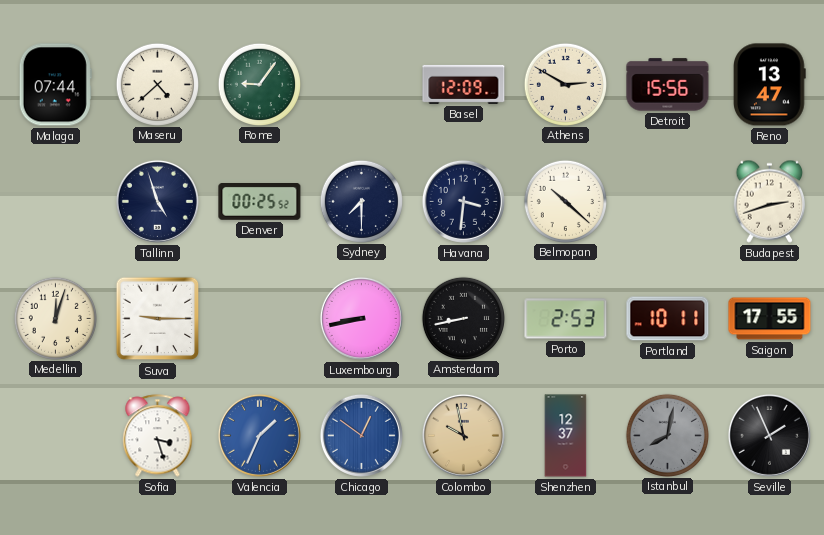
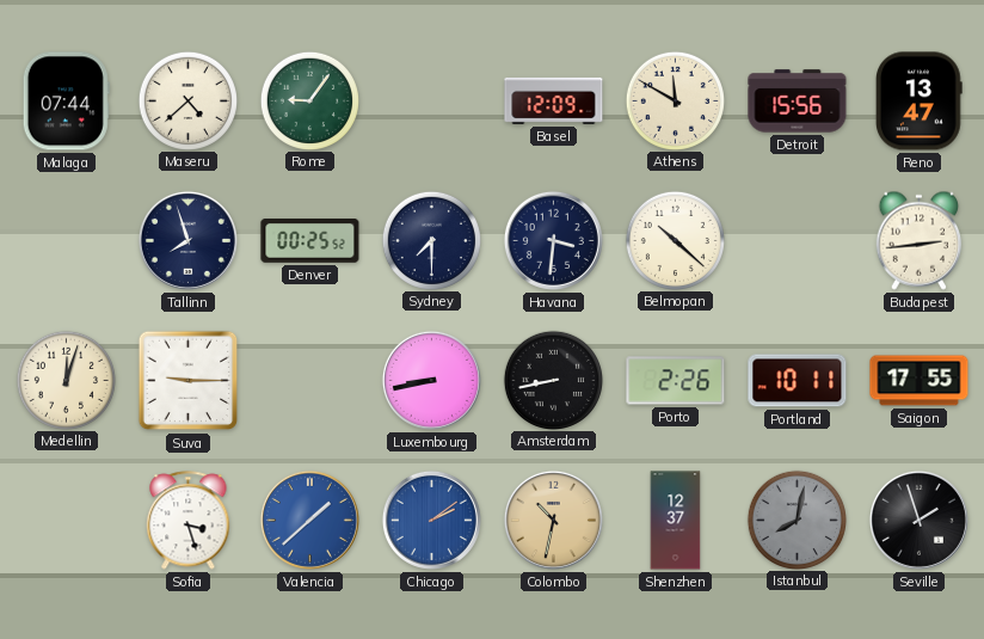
Athens: 2:50 -> 11:50 (675, 100)
Tallinn: 4:57 -> 7:57 (187, 240)
Budapest: 2:42 -> 2:44 (920, 240)
Porto: 2:53 -> 2:26 (676, 381)
Valencia: 1:34 -> 1:38 (309, 520)
Chicago: 12:51 -> 2:09 (431, 520)
Colombo: 9:58 -> 10:32 (553, 520)
Seville: 1:56 -> 1:57 (918, 520)
